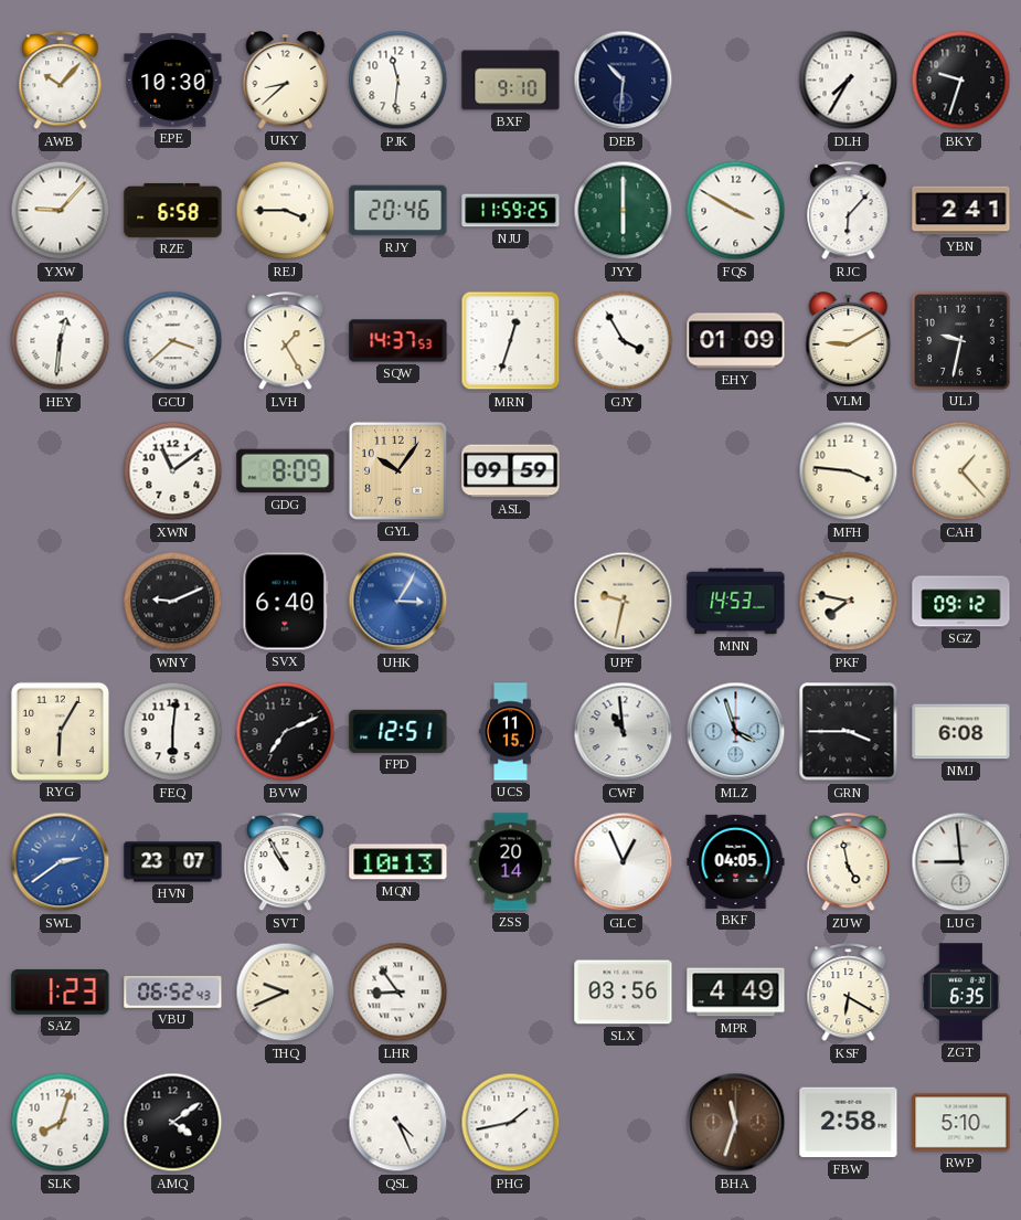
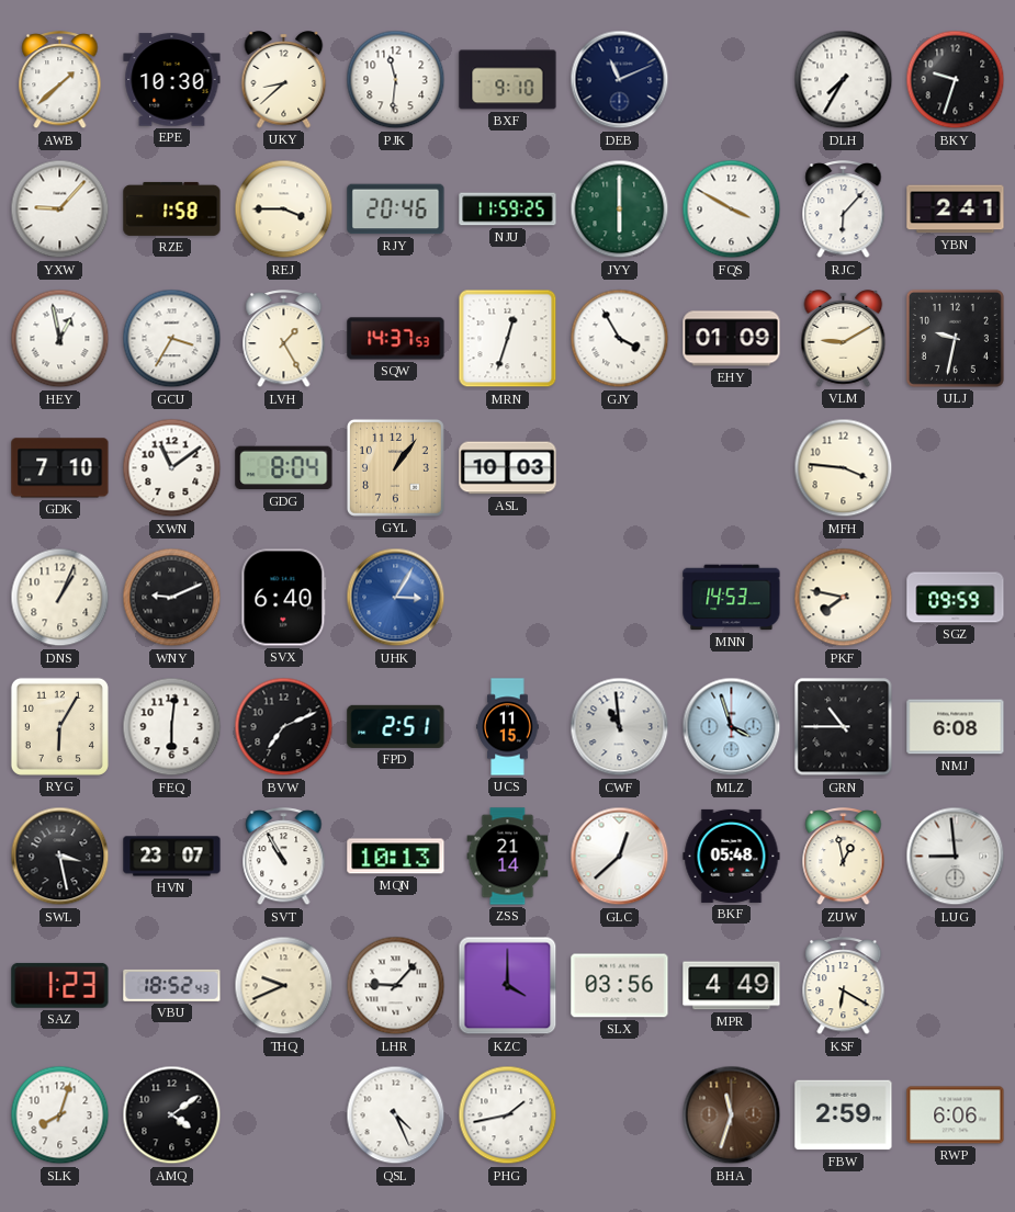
AWB: 10:07 -> 1:38 (60, 80)
DEB: 10:31 -> 11:11 (620, 80)
RZE: 6:58 -> 1:58 (172, 208)
HEY: 12:31 -> 12:58 (60, 339)
GCU: 3:38 -> 3:35 (172, 339)
GDK: none -> 7:10 (60, 468)
GDG: 8:09 -> 8:04 (284, 468)
GYL: 10:06 -> 1:06 (395, 467)
ASL: 09:59 -> 10:03 (508, 468)
CAH: 1:23 -> none (961, 471)
DNS: none -> 1:04 (60, 598)
UPF: 9:32 -> none (624, 602)
SGZ: 09:12 -> 09:59 (956, 598)
FPD: 12:51 -> 2:51 (396, 726)
GRN: 3:45 -> 10:45 (844, 727)
SWL: 2:39 -> 3:28 (60, 857)
SWL dial: blue -> black (60, 857)
ZSS: 20:14 -> 21:14 (508, 857)
GLC: 12:56 -> 12:38 (620, 857)
BKF: 04:05 -> 05:48 (732, 856)
ZUW: 4:58 -> 12:58 (844, 857)
VBU: 06:52 -> 18:52 (172, 985)
LHR: 8:54 -> 9:07 (396, 986)
KZC: none -> 4:00 (508, 986)
ZGT: 6:35 -> none (960, 993)
FBW: 2:58 -> 2:59 (844, 1115)
RWP: 5:10 -> 6:06 (956, 1115)
